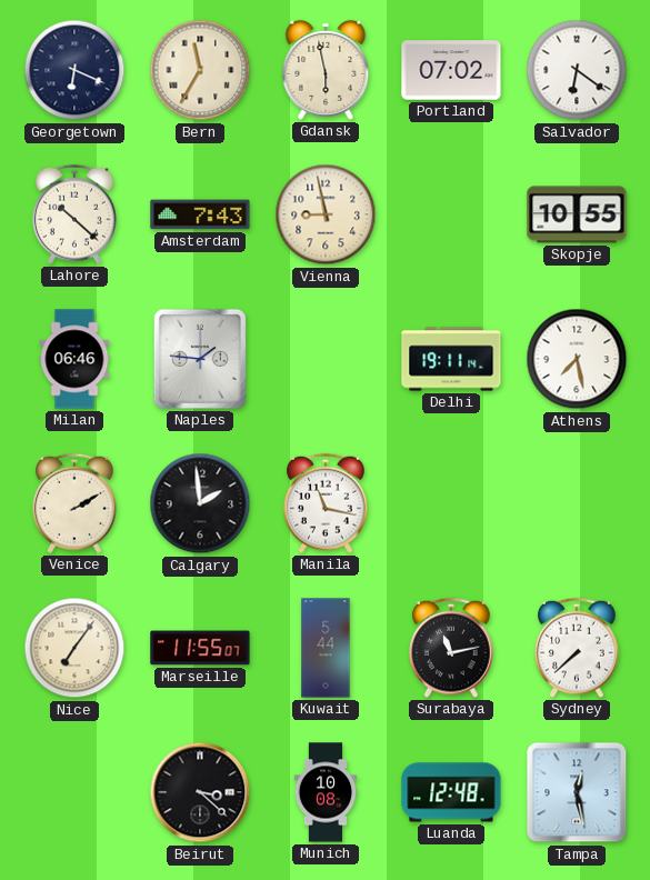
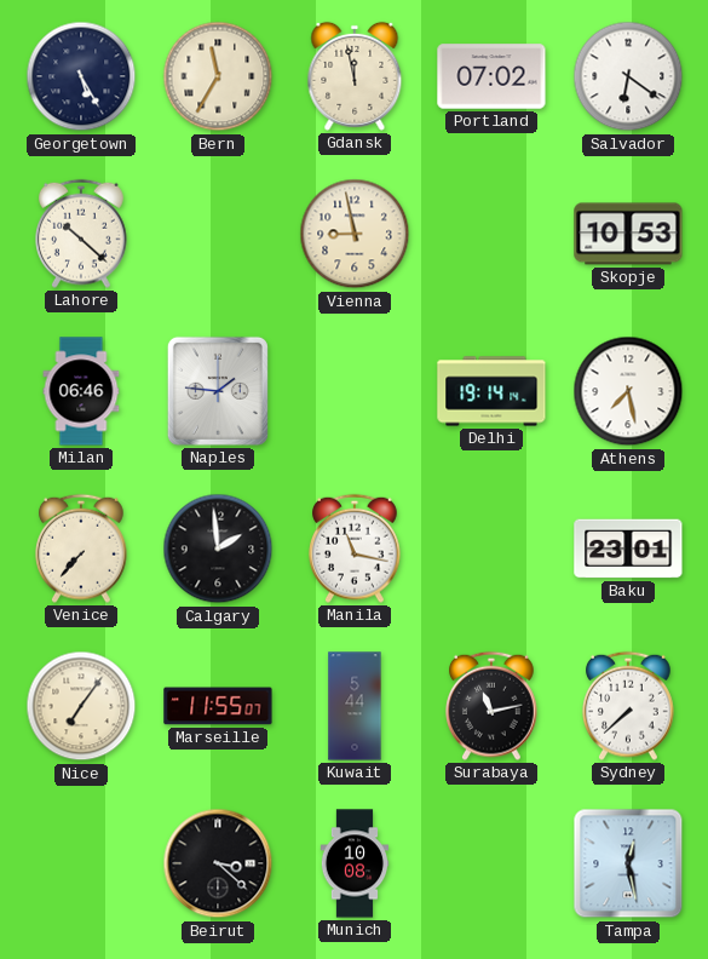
Georgetown: 6:19 -> 5:25 (81, 76)
Gdansk: 5:58 -> 11:58 (355, 76)
Amsterdam: 7:43 -> none (200, 214)
Skopje: 10:55 -> 10:53 (628, 234)
Delhi: 19:11 -> 19:14 (491, 391)
Venice: 2:10 -> 7:37 (82, 549)
Baku: none -> 23:01 (628, 549)
Luanda: 12:48 -> none (451, 792)
